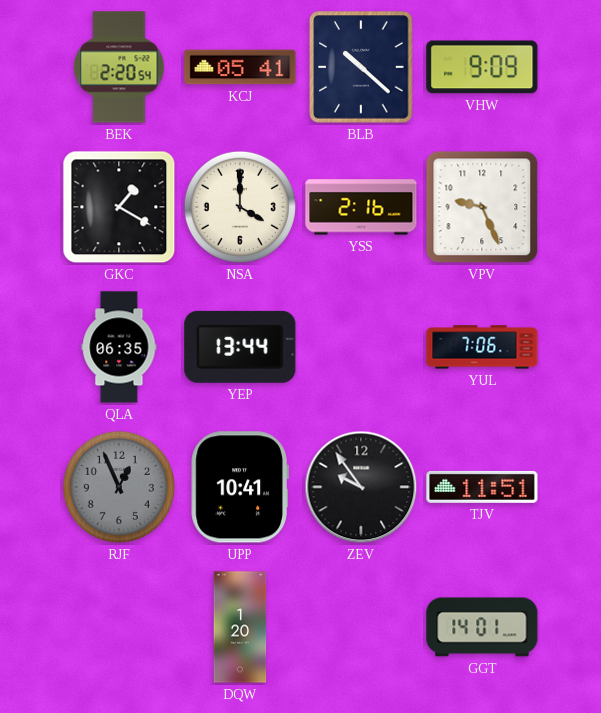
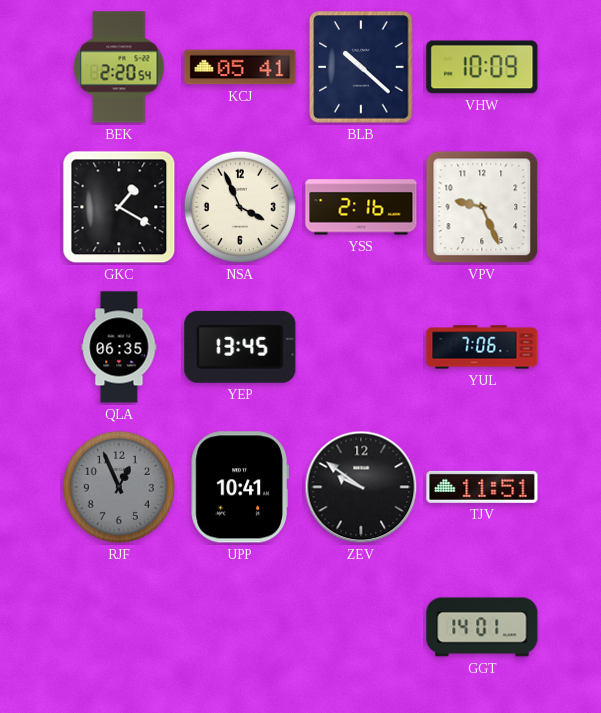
VHW: 9:09 -> 10:09 (482, 67)
NSA: 4:00 -> 3:56 (240, 207)
YEP: 13:44 -> 13:45 (240, 347)
ZEV: 9:54 -> 9:51 (361, 487)
DQW: 1:20 -> none (240, 627)
